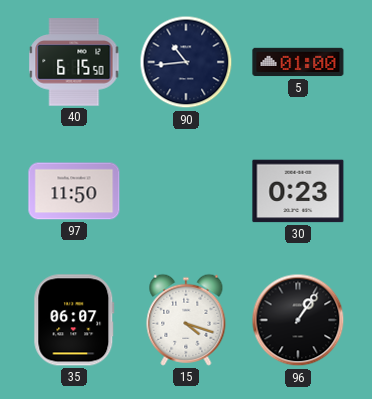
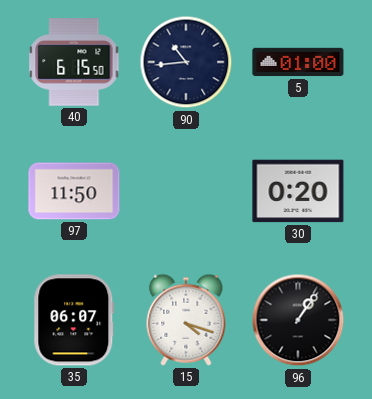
30: 0:23 -> 0:20 (298, 191)
